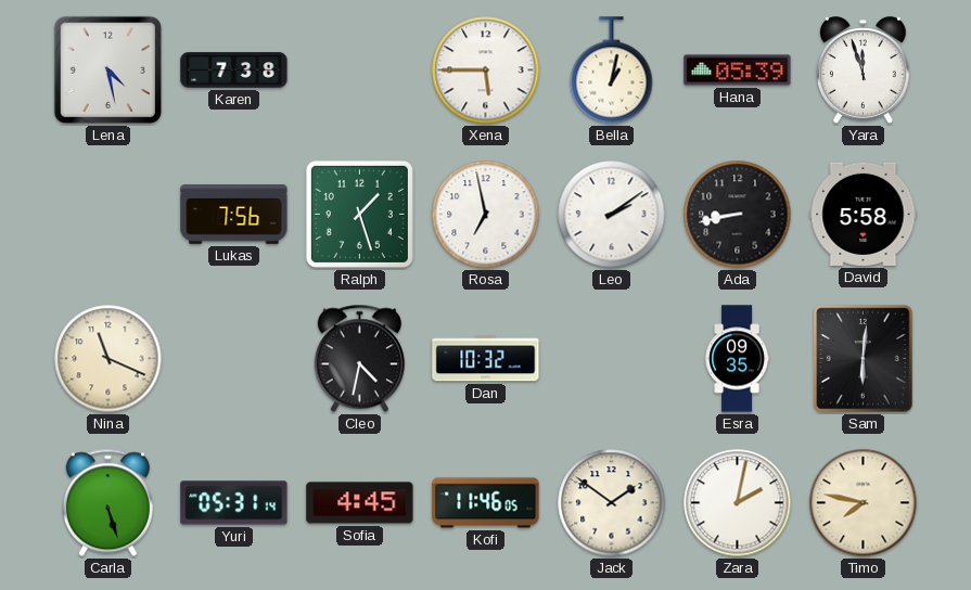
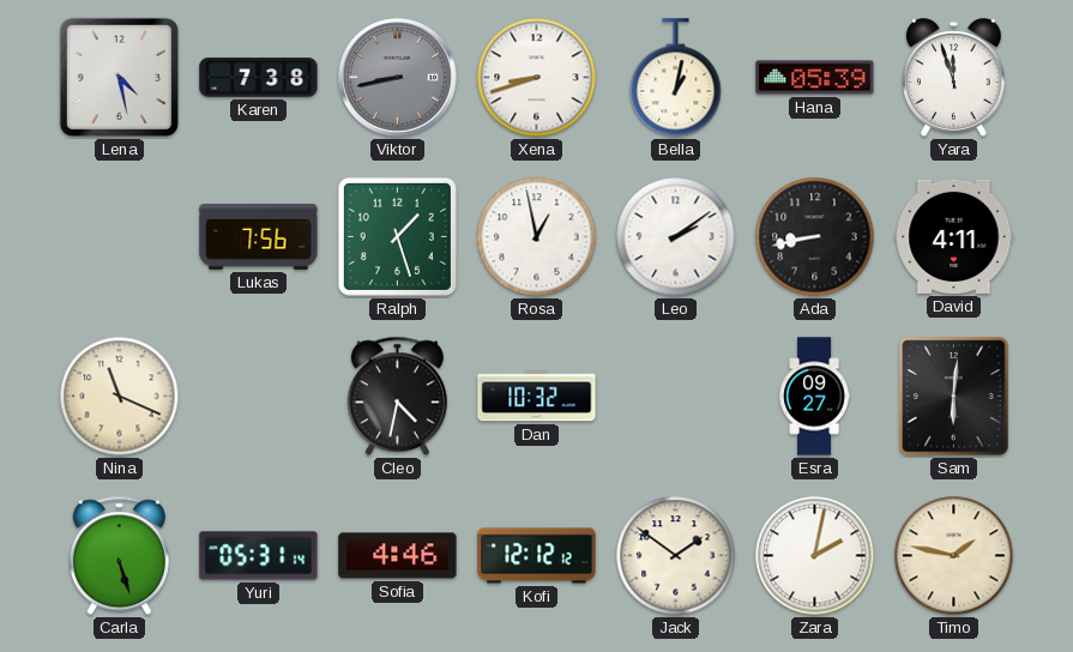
Viktor: none -> 8:43 (398, 78)
Xena: 5:45 -> 8:42 (537, 78)
Rosa: 6:58 -> 12:58 (537, 237)
David: 5:58 -> 4:11 (954, 236)
Esra: 09:35 -> 09:27 (814, 397)
Sofia: 4:45 -> 4:46 (398, 556)
Kofi: 11:46 -> 12:12 (537, 556)
Timo: 7:47 -> 1:47 (954, 556)
